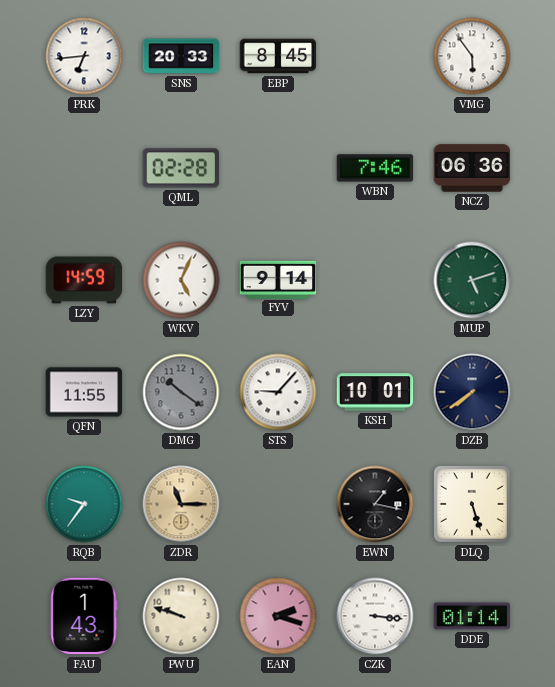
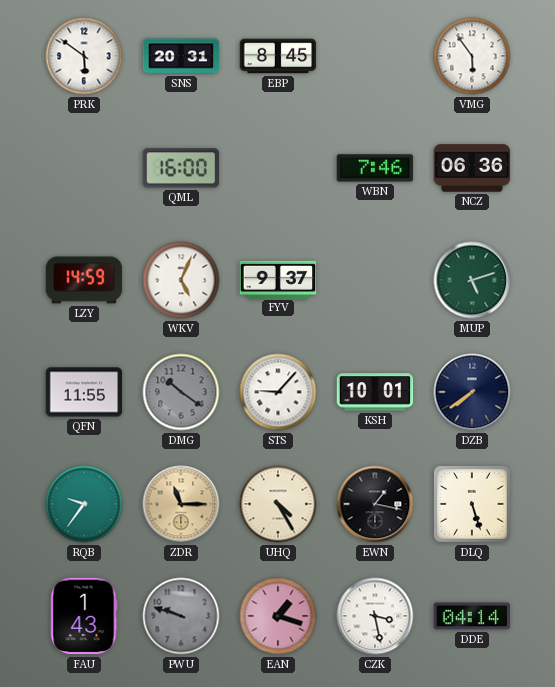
PRK: 6:44 -> 5:51 (84, 56)
SNS: 20:33 -> 20:31 (181, 56)
QML: 02:28 -> 16:00 (181, 168)
FYV: 9:14 -> 9:37 (278, 279)
UHQ: none -> 4:25 (278, 504)
PWU dial: cream -> grey (181, 616)
EAN: 2:18 -> 1:18 (278, 616)
CZK: 3:16 -> 3:28 (375, 616)
DDE: 01:14 -> 04:14 (472, 616)
